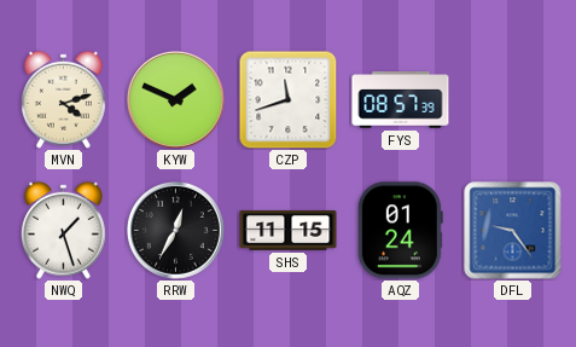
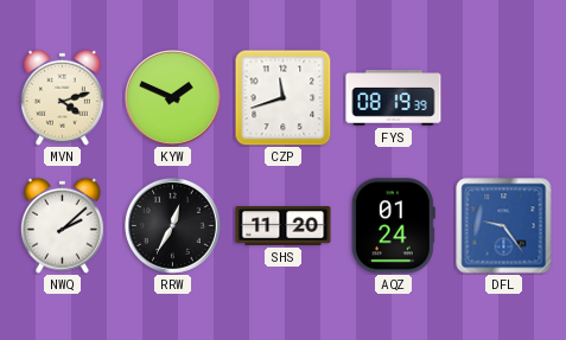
FYS: 08:57 -> 08:19 (394, 98)
NWQ: 1:27 -> 2:08 (62, 225)
SHS: 11:15 -> 11:20 (284, 226)
